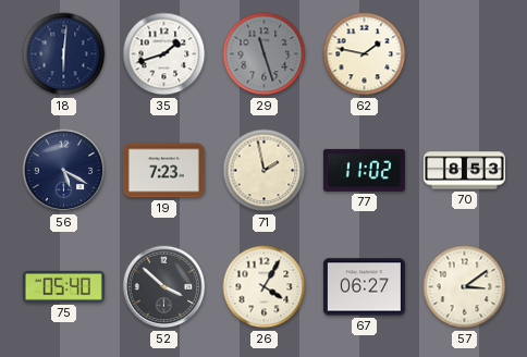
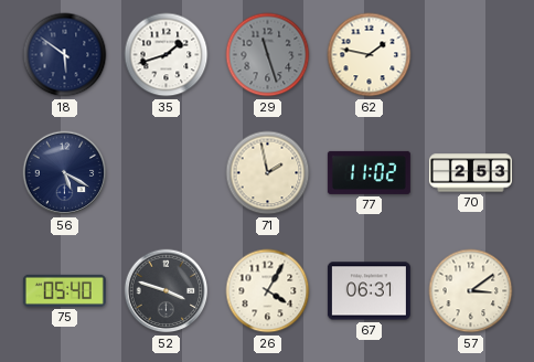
18: 6:01 -> 5:51 (65, 55)
19: 7:23 -> none (163, 171)
70: 8:53 -> 2:53 (470, 173)
52: 3:52 -> 3:48 (167, 291)
67: 06:27 -> 06:31 (369, 291)
